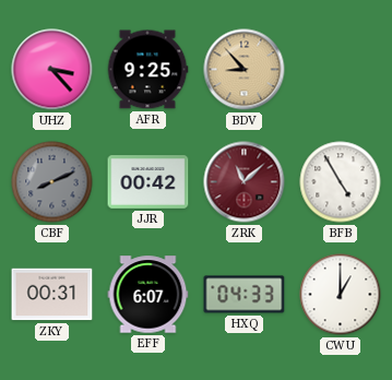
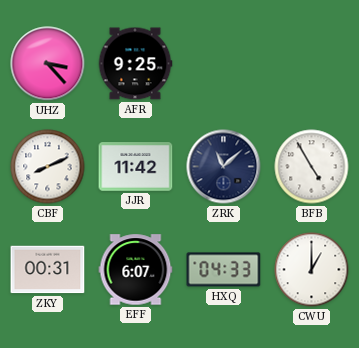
BDV: 8:53 -> none (245, 70)
CBF dial: grey -> white (48, 167)
JJR: 00:42 -> 11:42 (136, 167)
ZRK dial: burgundy -> navy (224, 167)
